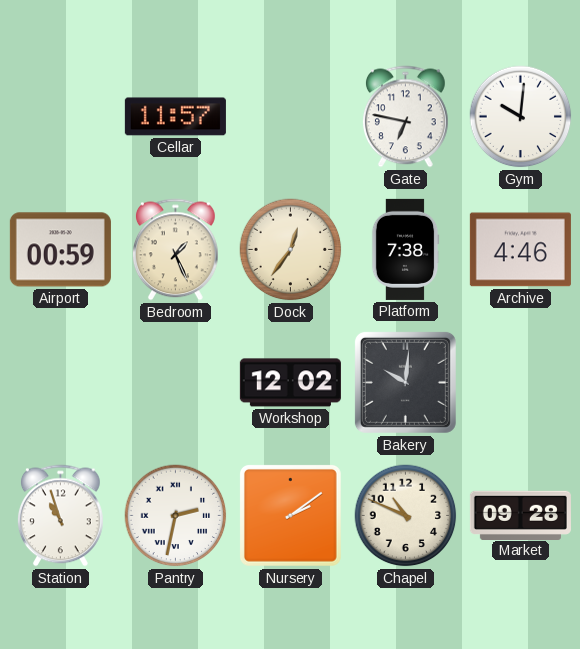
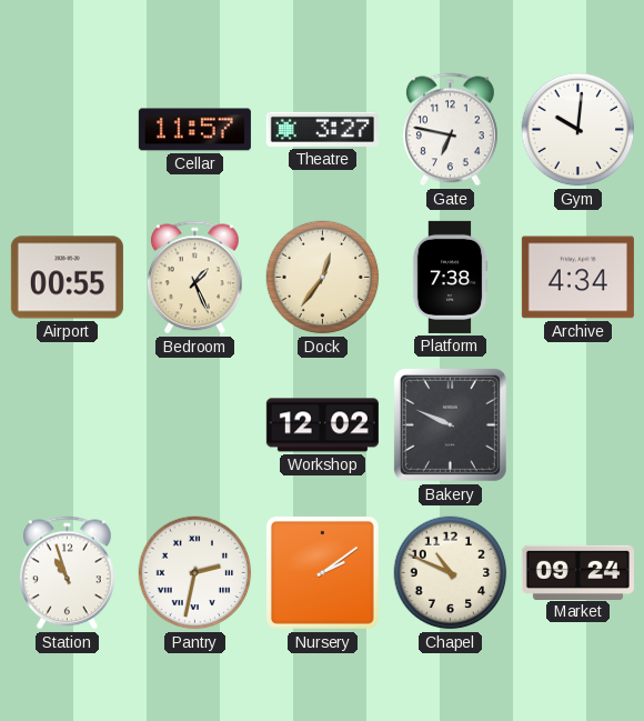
Theatre: none -> 3:27 (322, 129)
Airport: 00:59 -> 00:55 (67, 278)
Archive: 4:46 -> 4:34 (577, 278)
Bakery: 10:01 -> 9:49 (450, 424)
Market: 09:28 -> 09:24 (577, 572)
